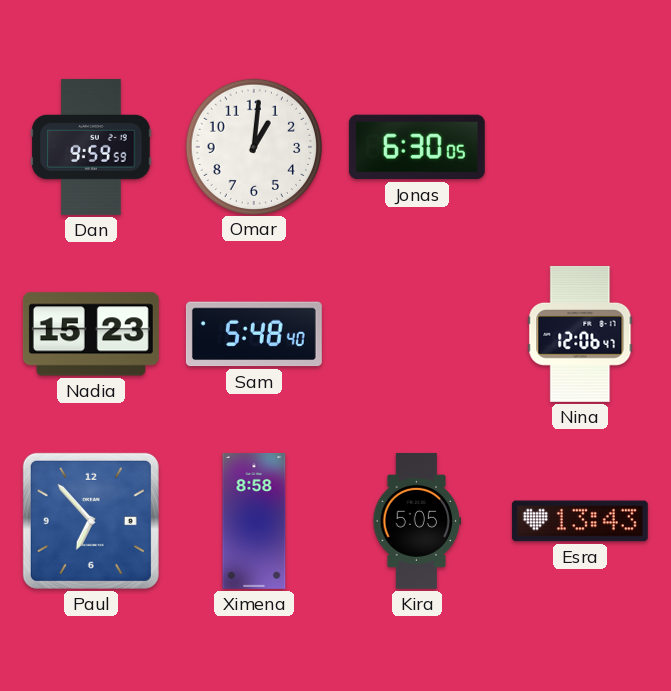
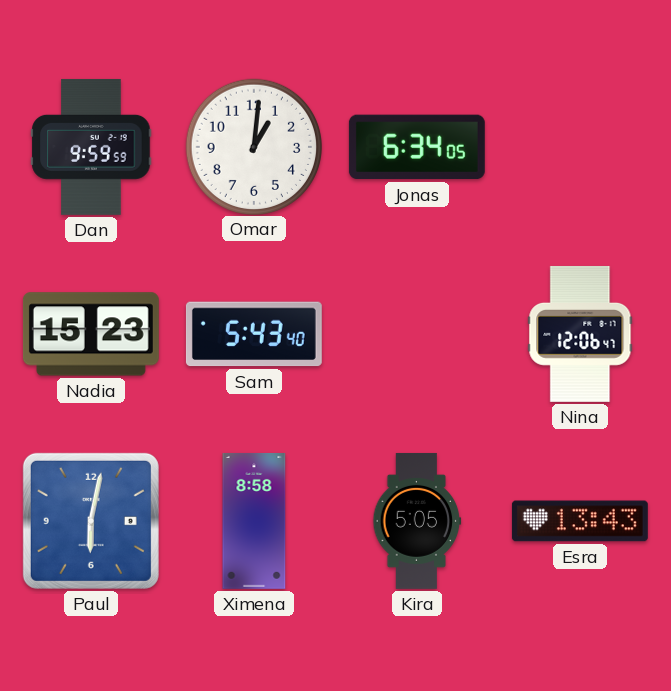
Jonas: 6:30 -> 6:34 (417, 147)
Sam: 5:48 -> 5:43 (254, 334)
Paul: 6:53 -> 6:02 (91, 521)
